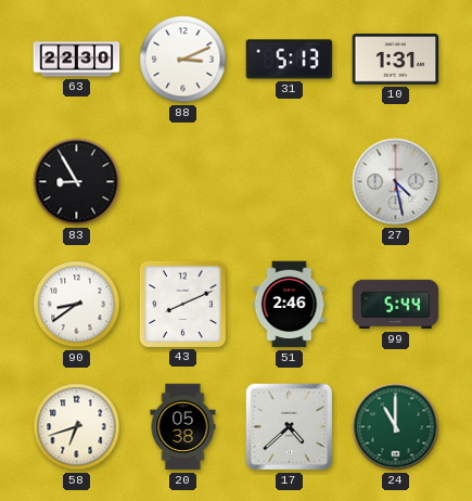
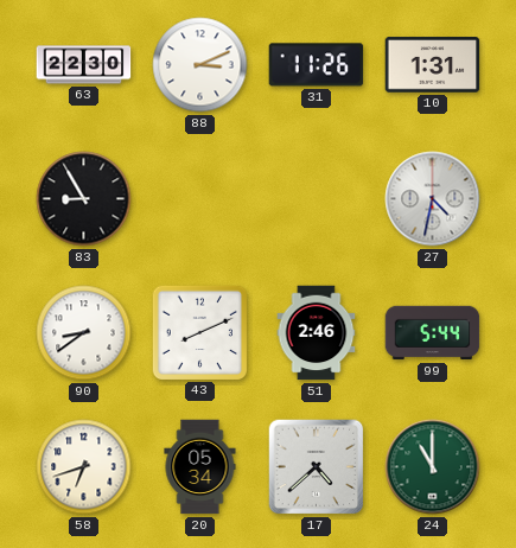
31: 5:13 -> 11:26 (317, 65)
27: 4:28 -> 4:32 (433, 199)
20: 05:38 -> 05:34 (200, 467)
